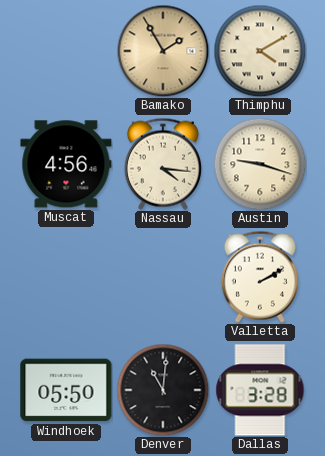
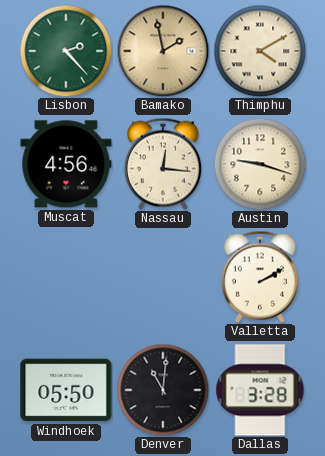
Lisbon: none -> 2:23 (66, 51)
Bamako: 1:55 -> 1:58 (163, 51)
Nassau: 4:16 -> 12:16 (163, 164)
